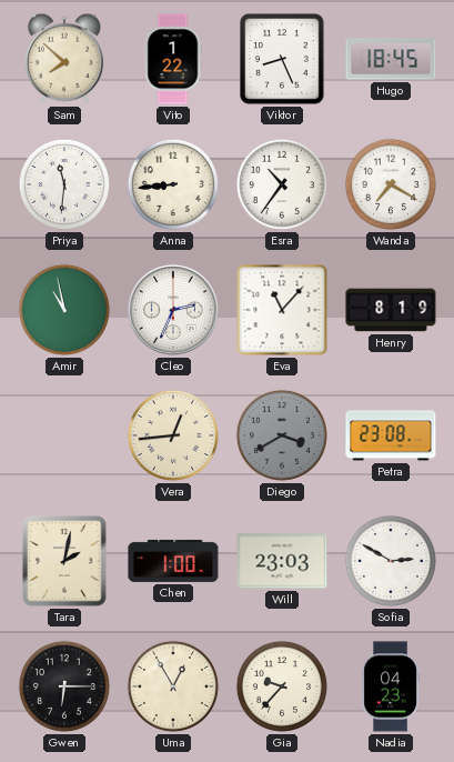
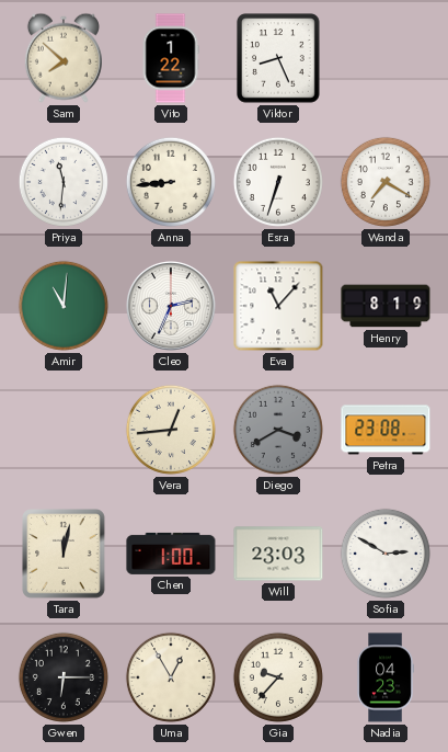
Hugo: 18:45 -> none (391, 59)
Esra: 10:36 -> 6:33 (278, 182)
Amir: 10:58 -> 11:01 (64, 306)
Tara: 2:02 -> 12:02 (64, 554)
